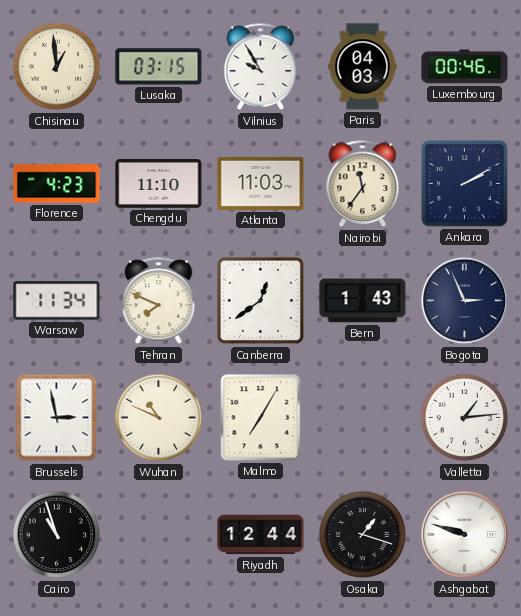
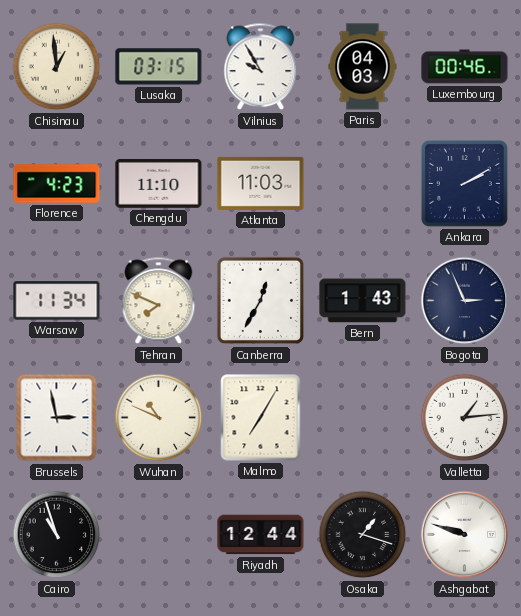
Nairobi: 11:36 -> none (363, 184)
Canberra: 12:39 -> 12:35 (261, 301)
